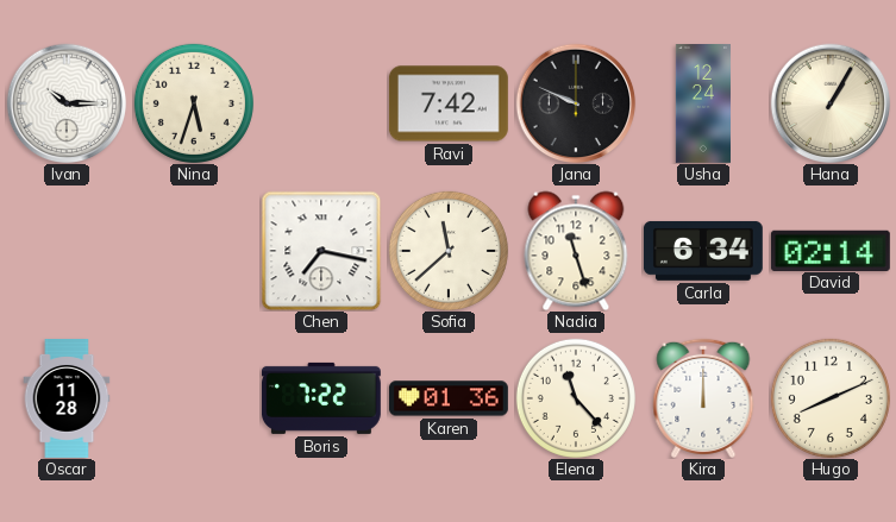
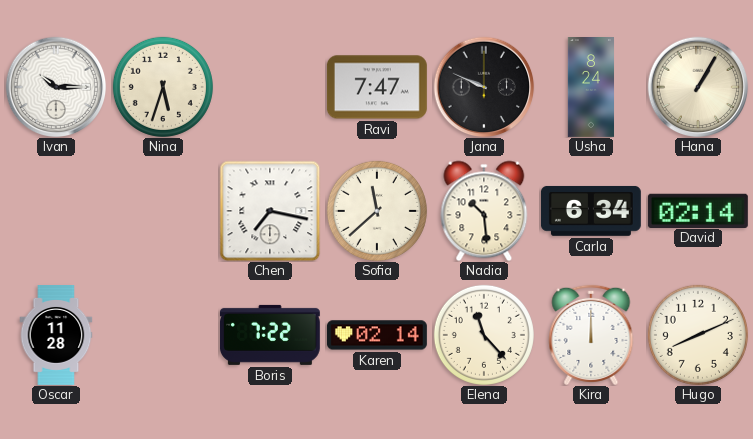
Ravi: 7:42 -> 7:47 (377, 87)
Usha: 12:24 -> 8:24 (590, 88)
Nadia: 11:27 -> 10:29 (484, 211)
Karen: 01:36 -> 02:14 (377, 335)
